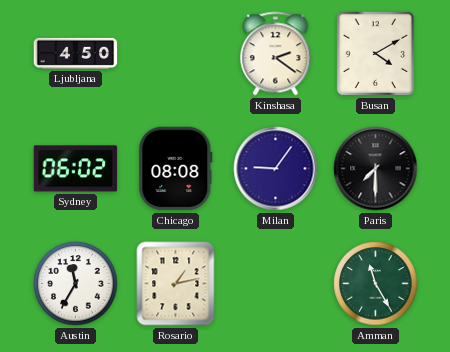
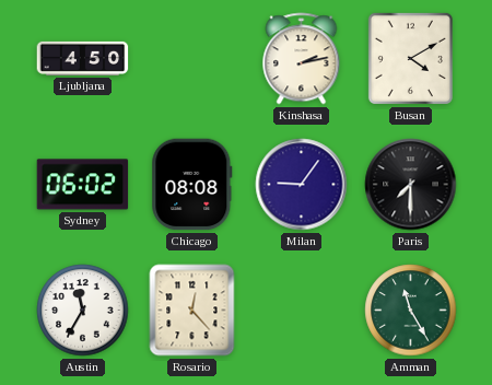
Kinshasa: 2:21 -> 2:13 (302, 59)
Rosario: 1:13 -> 12:23 (192, 311)
